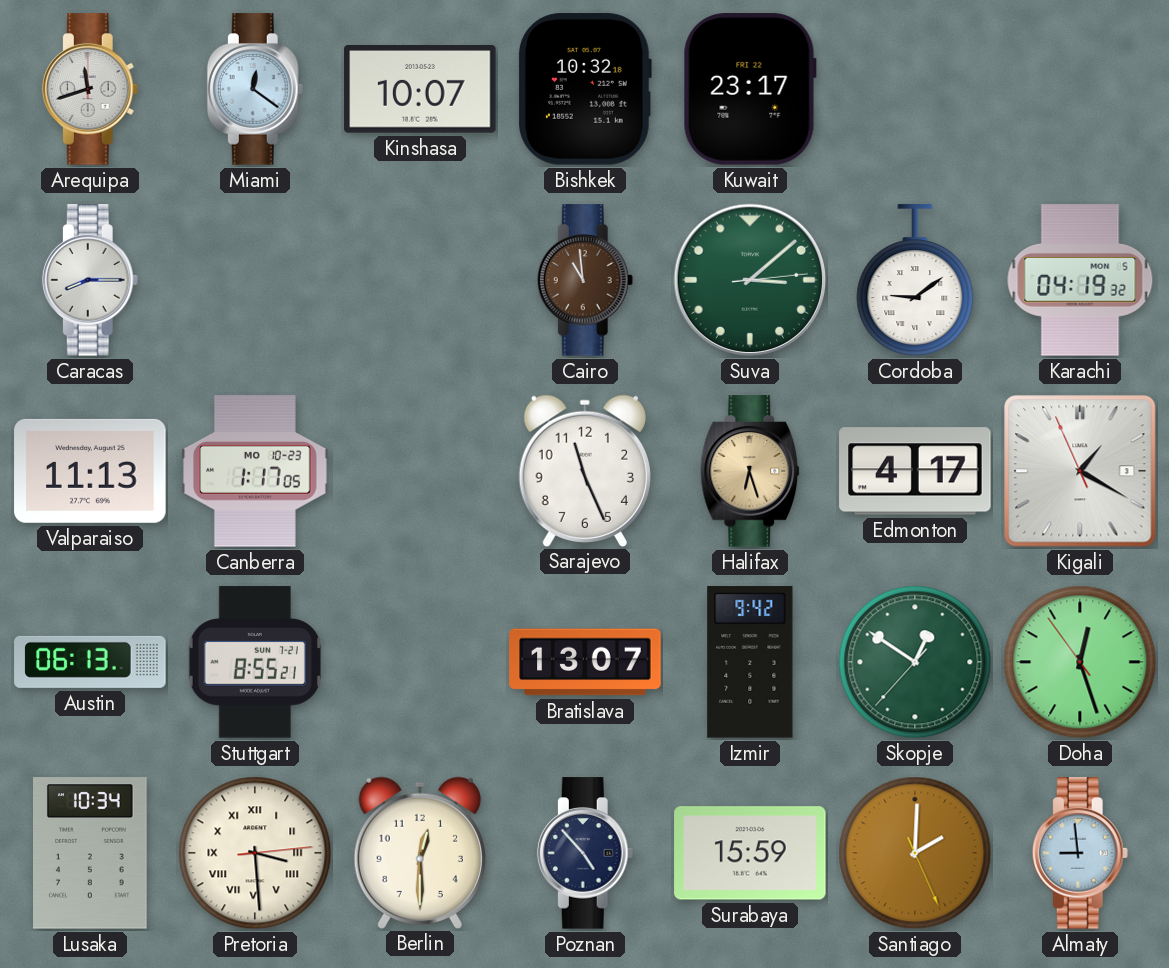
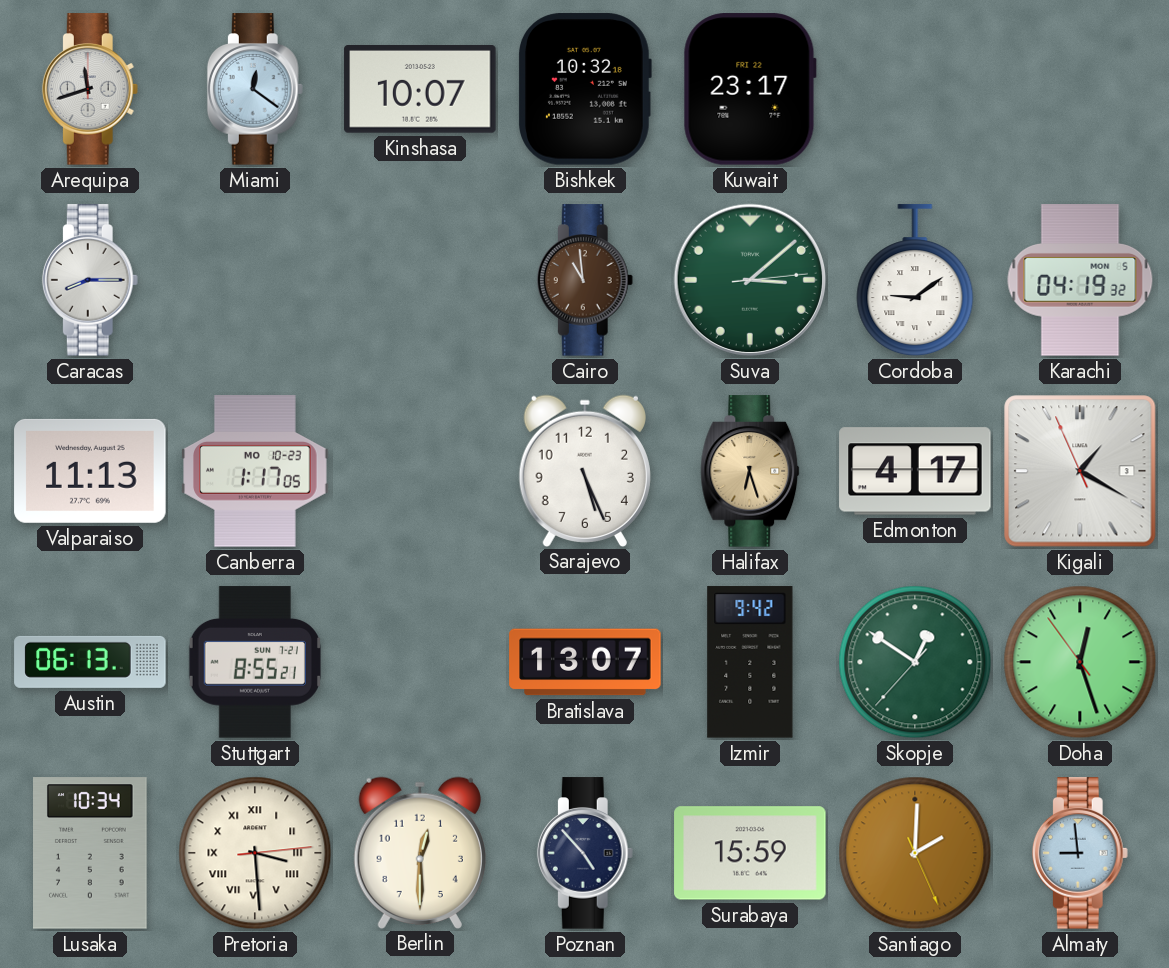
Sarajevo: 11:26 -> 5:26 (585, 470)
